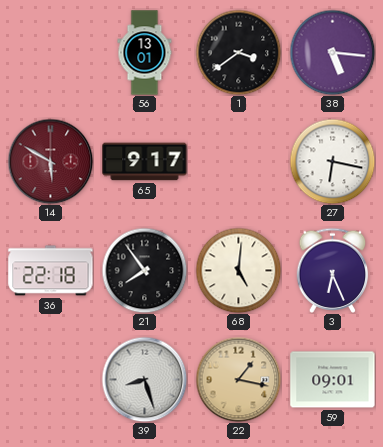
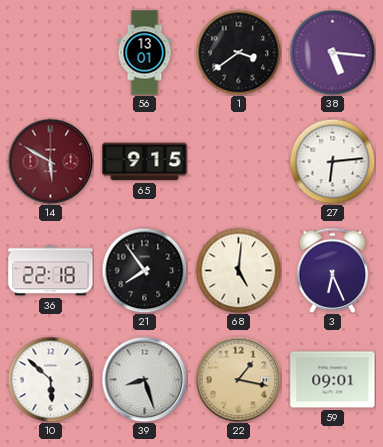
65: 9:17 -> 9:15 (145, 162)
27: 6:17 -> 6:14 (332, 161)
10: none -> 5:52 (50, 379)
